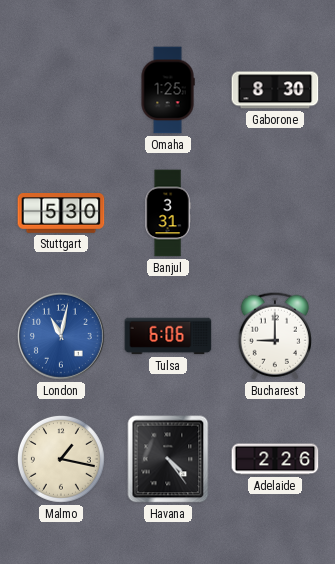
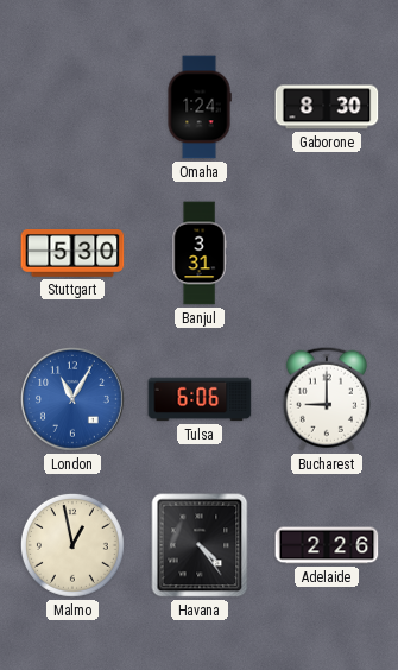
Omaha: 1:25 -> 1:24 (200, 107)
London: 11:02 -> 11:05 (72, 399)
Malmo: 1:17 -> 12:58 (72, 545)
